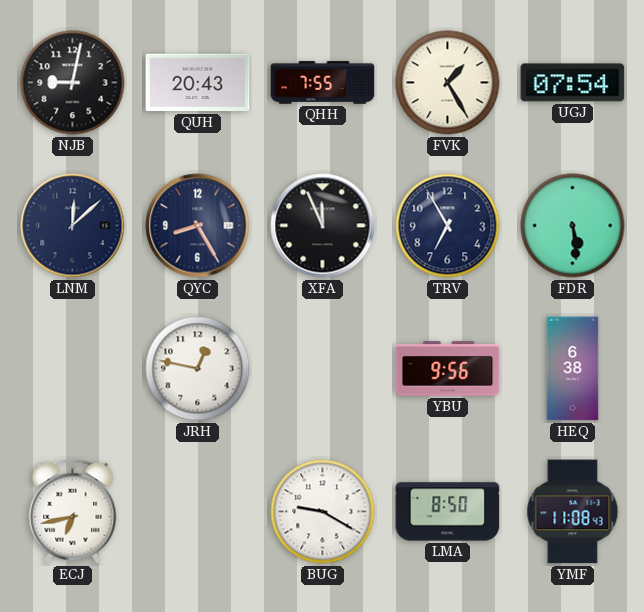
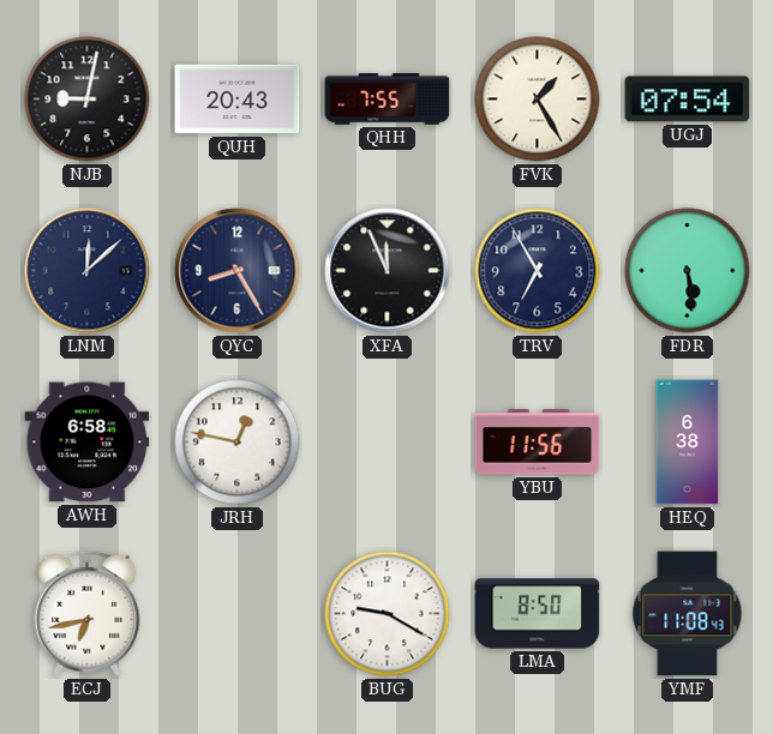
AWH: none -> 6:58 (88, 443)
YBU: 9:56 -> 11:56 (538, 443)
